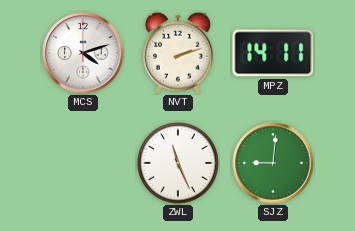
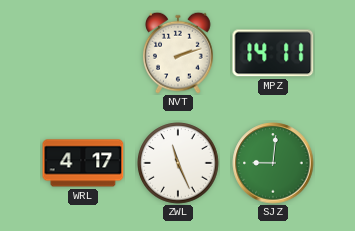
MCS: 4:12 -> none (83, 53)
WRL: none -> 4:17 (83, 163)
